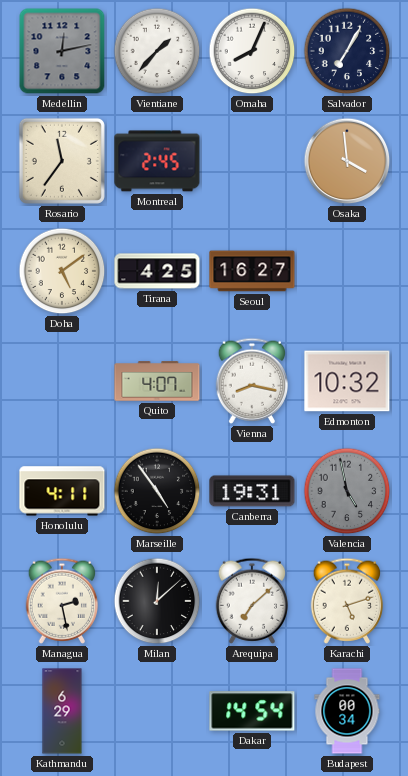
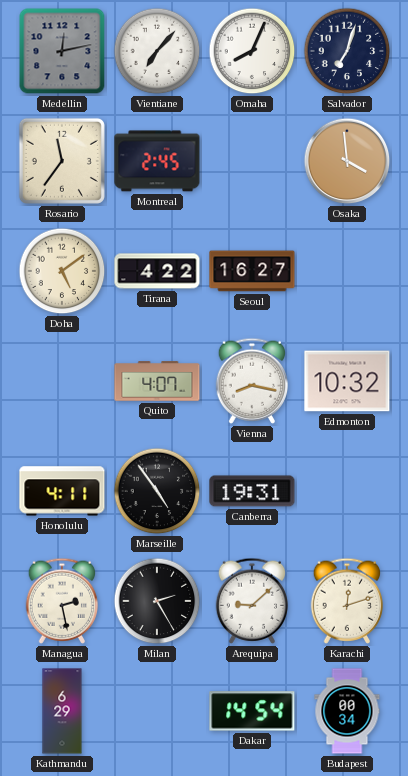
Vientiane: 1:37 -> 7:07 (157, 51)
Salvador: 7:05 -> 7:03 (347, 51)
Tirana: 4:25 -> 4:22 (157, 271)
Valencia: 4:58 -> none (347, 491)
Milan: 12:08 -> 2:25 (157, 601)
Arequipa: 7:08 -> 9:08 (252, 601)
Karachi: 5:12 -> 12:12 (347, 601)
